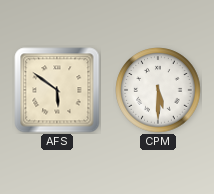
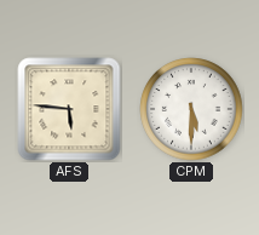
AFS: 5:51 -> 5:46 (69, 109)
